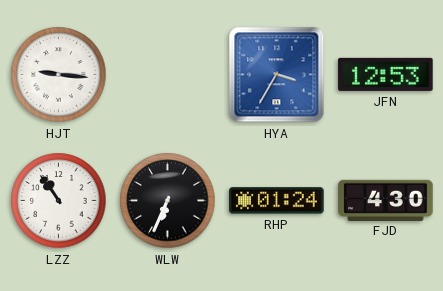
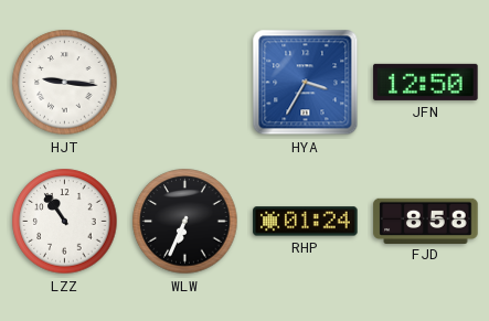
JFN: 12:53 -> 12:50 (426, 82)
FJD: 4:30 -> 8:58 (426, 221)
